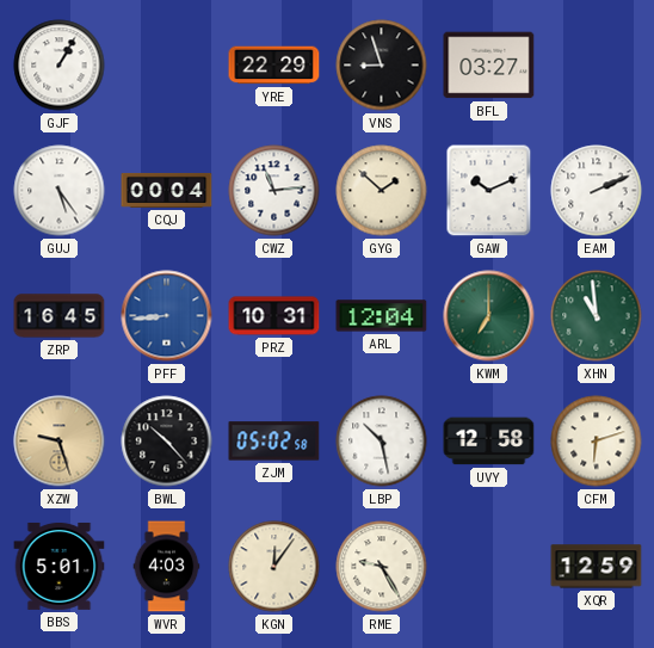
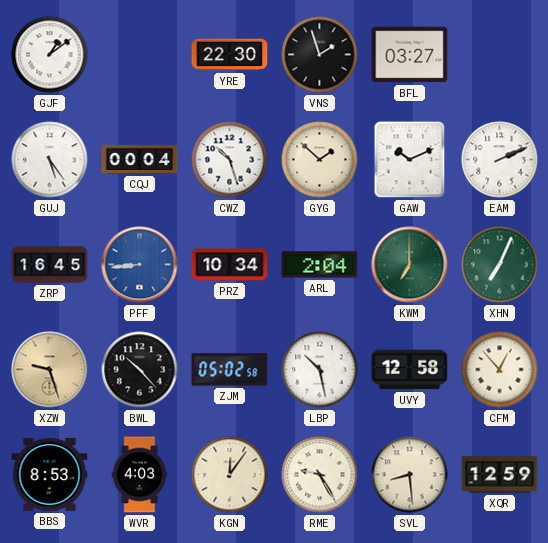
GJF: 1:05 -> 1:09 (50, 55)
YRE: 22:29 -> 22:30 (230, 55)
VNS: 8:57 -> 1:57 (320, 55)
CWZ: 11:14 -> 10:27 (230, 160)
PRZ: 10:31 -> 10:34 (230, 265)
ARL: 12:04 -> 2:04 (320, 265)
XHN: 10:59 -> 7:04 (500, 265)
CFM: 6:12 -> 12:53 (500, 370)
BBS: 5:01 -> 8:53 (50, 474)
SVL: none -> 8:29 (410, 475)
